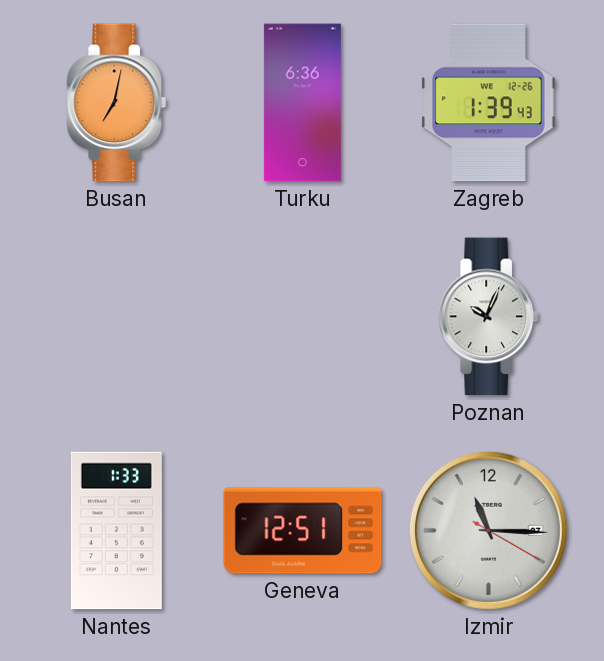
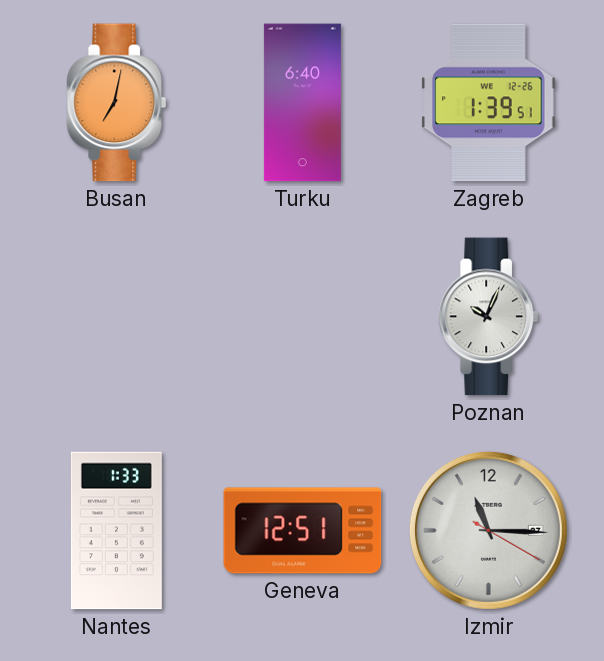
Turku: 6:36 -> 6:40 (302, 103)
Zagreb: 1:39:43 -> 1:39:51 (489, 103)
